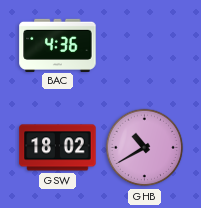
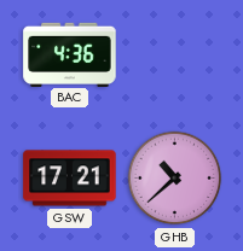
GSW: 18:02 -> 17:21 (70, 179)
GHB: 10:40 -> 10:38 (175, 179)
